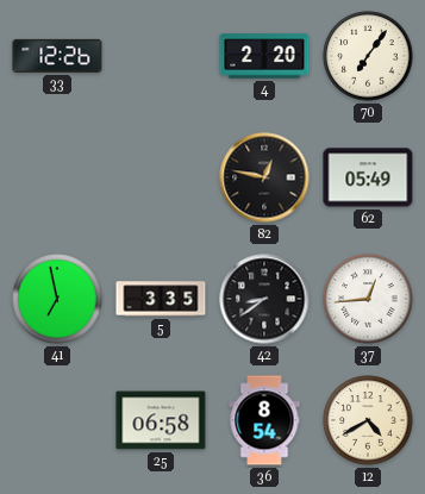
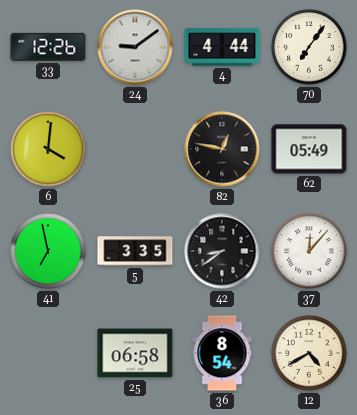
24: none -> 9:09 (135, 47)
4: 2:20 -> 4:44 (222, 47)
6: none -> 4:01 (48, 149)
37: 12:44 -> 12:07 (309, 251)
